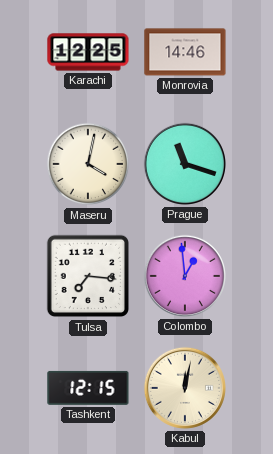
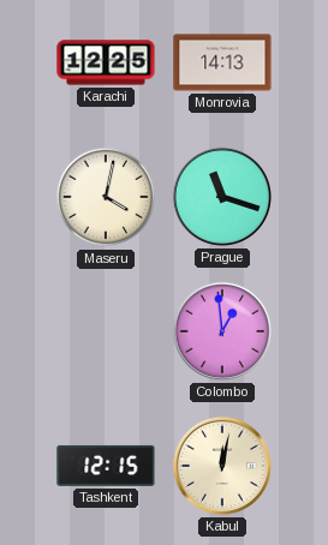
Monrovia: 14:46 -> 14:13 (222, 62)
Tulsa: 7:16 -> none (88, 276)
